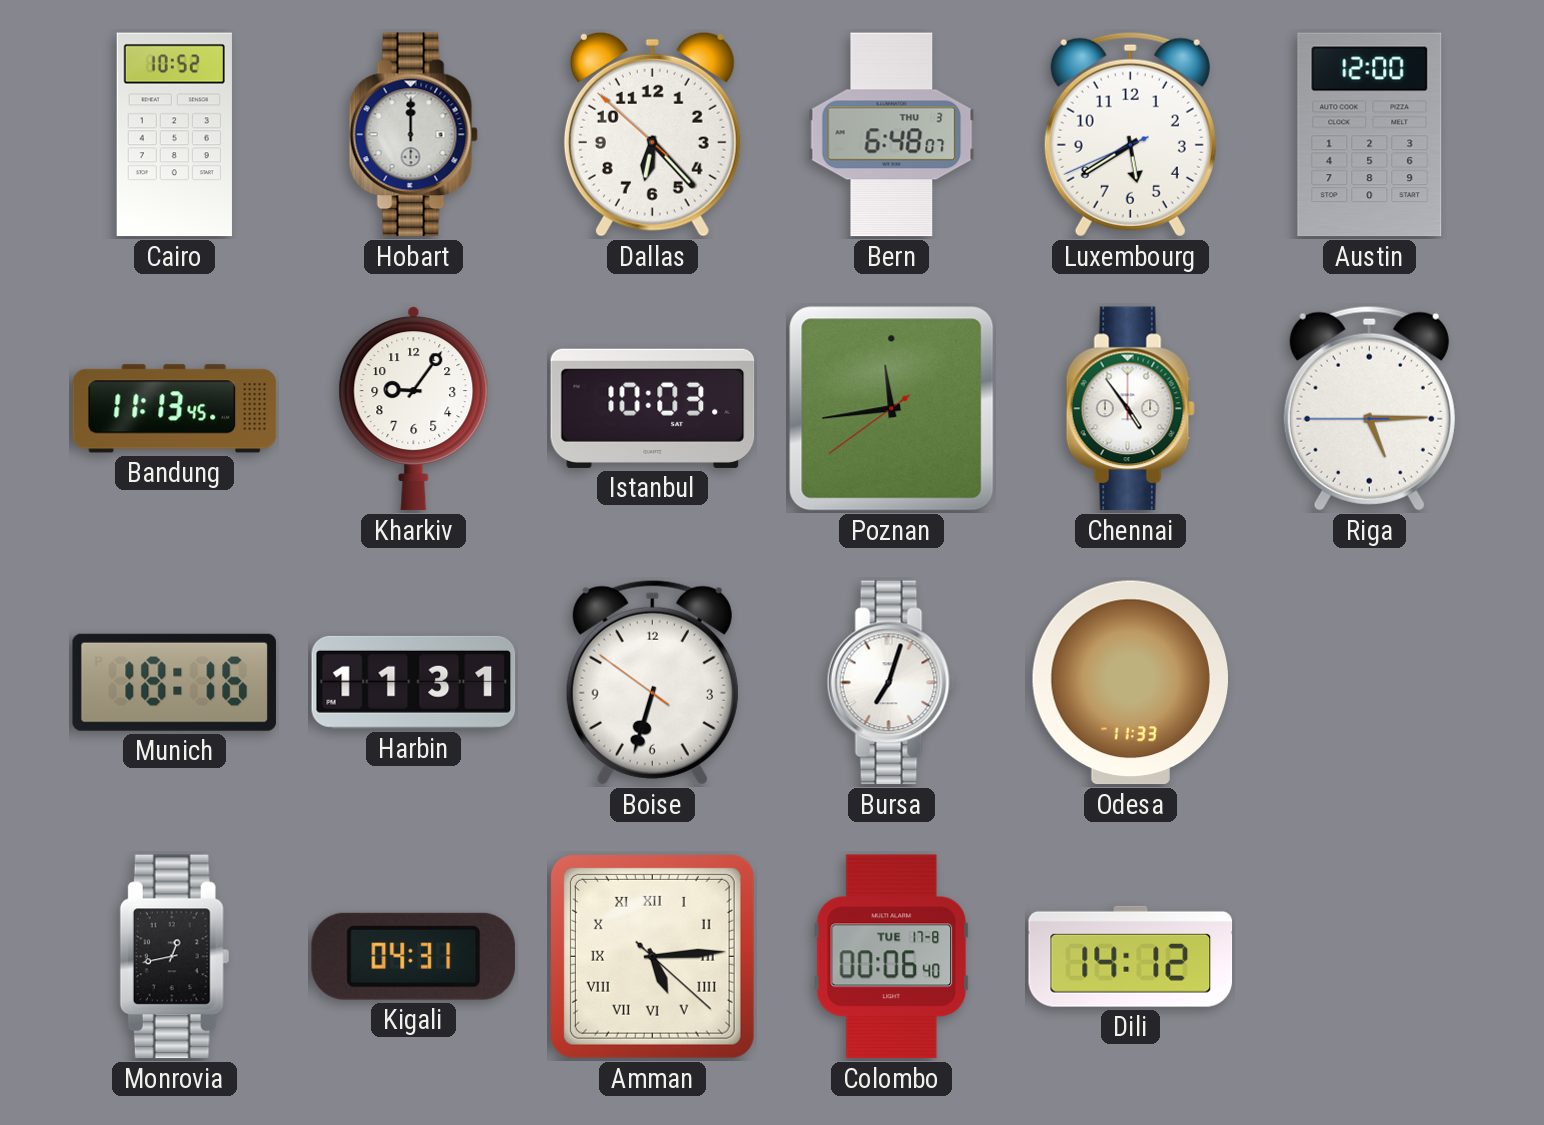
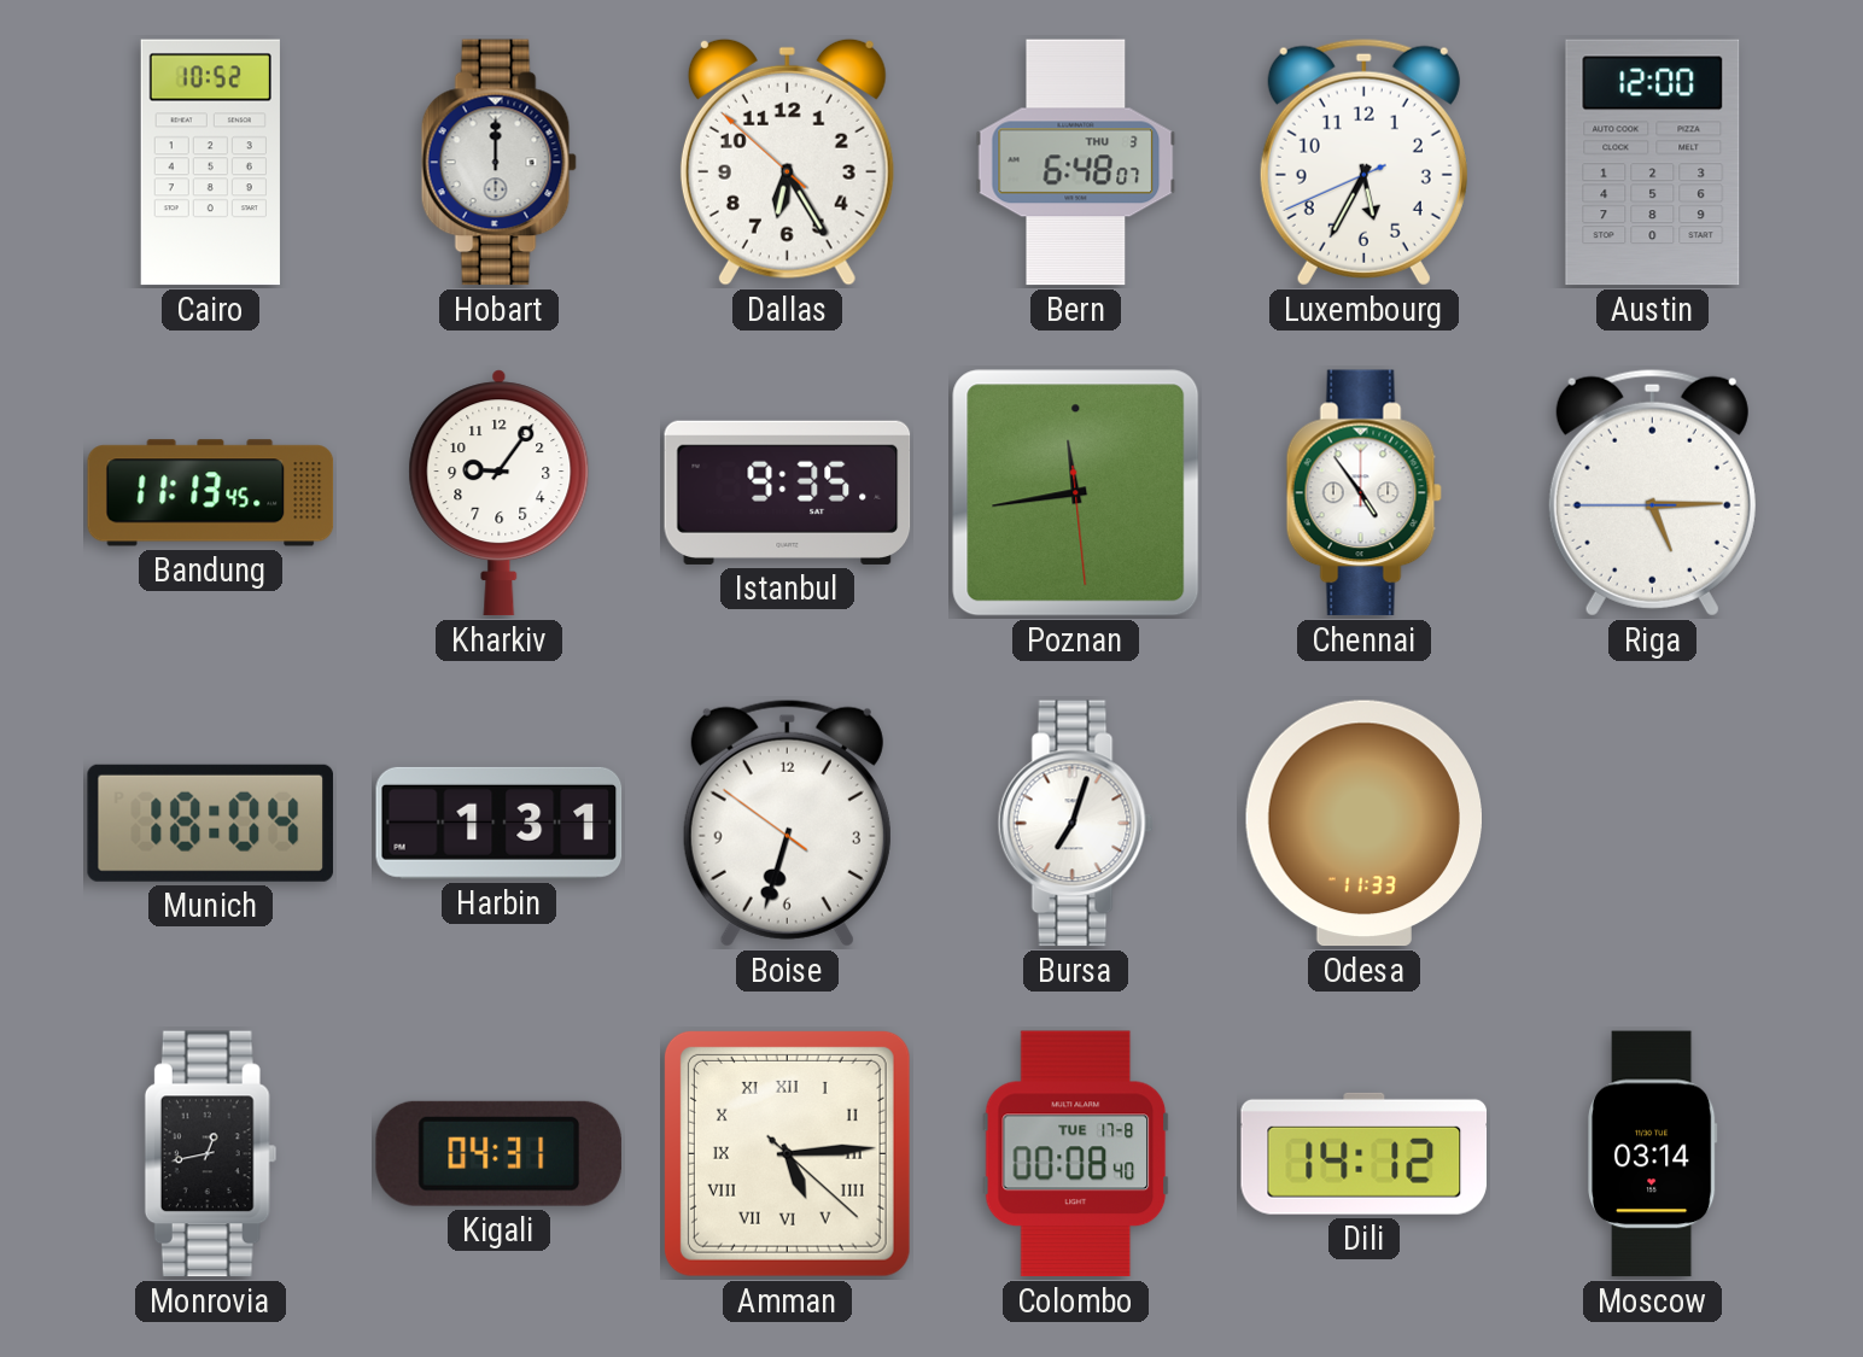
Dallas: 6:22 -> 6:24 (787, 162)
Luxembourg: 5:39 -> 5:34 (1363, 162)
Istanbul: 10:03 -> 9:35 (788, 492)
Poznan: 11:43:39 -> 11:43:29 (1076, 493)
Munich: 18:16 -> 18:04 (210, 823)
Harbin: 11:31 -> 1:31 (500, 823)
Colombo: 00:06 -> 00:08 (1076, 1154)
Moscow: none -> 03:14 (1653, 1154)
